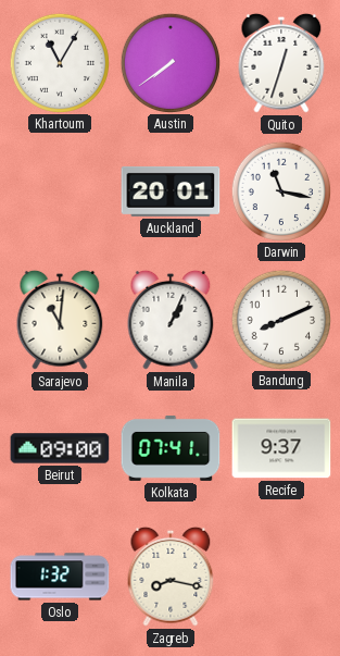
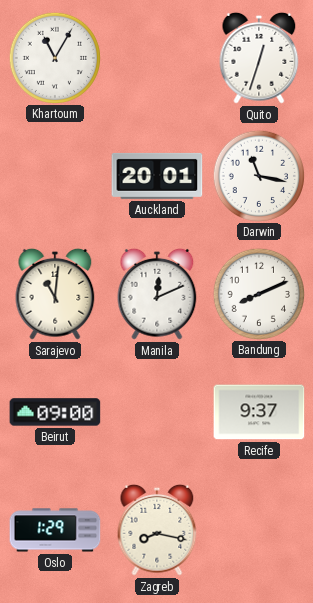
Austin: 7:39 -> none (169, 62)
Manila: 1:04 -> 12:11 (157, 294)
Kolkata: 07:41 -> none (171, 448)
Oslo: 1:32 -> 1:29 (55, 530)
